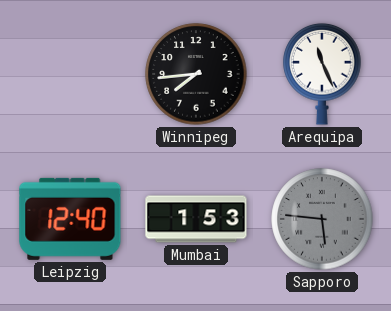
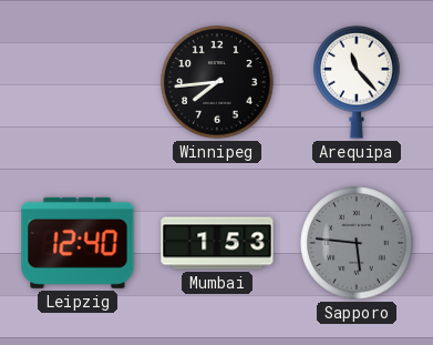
Arequipa: 11:26 -> 11:23 (357, 82)
